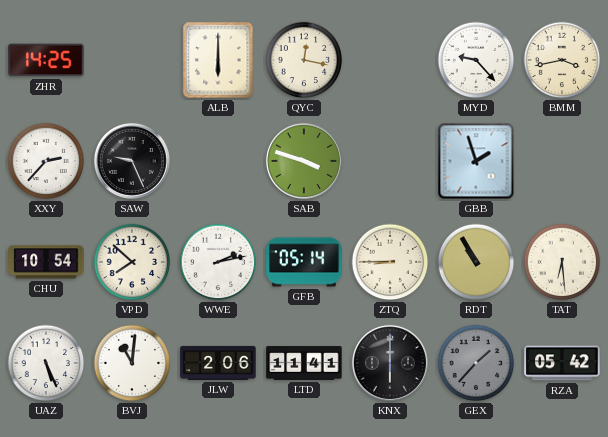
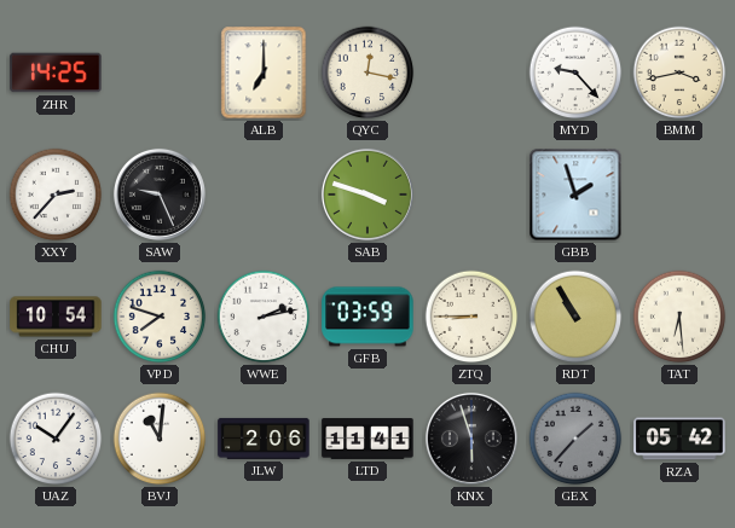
ALB: 6:00 -> 7:00 (264, 72)
VPD: 7:52 -> 7:48 (160, 317)
GFB: 05:14 -> 03:59 (367, 317)
UAZ: 5:26 -> 10:06 (56, 439)
KNX: 6:00 -> 5:57 (471, 439)
